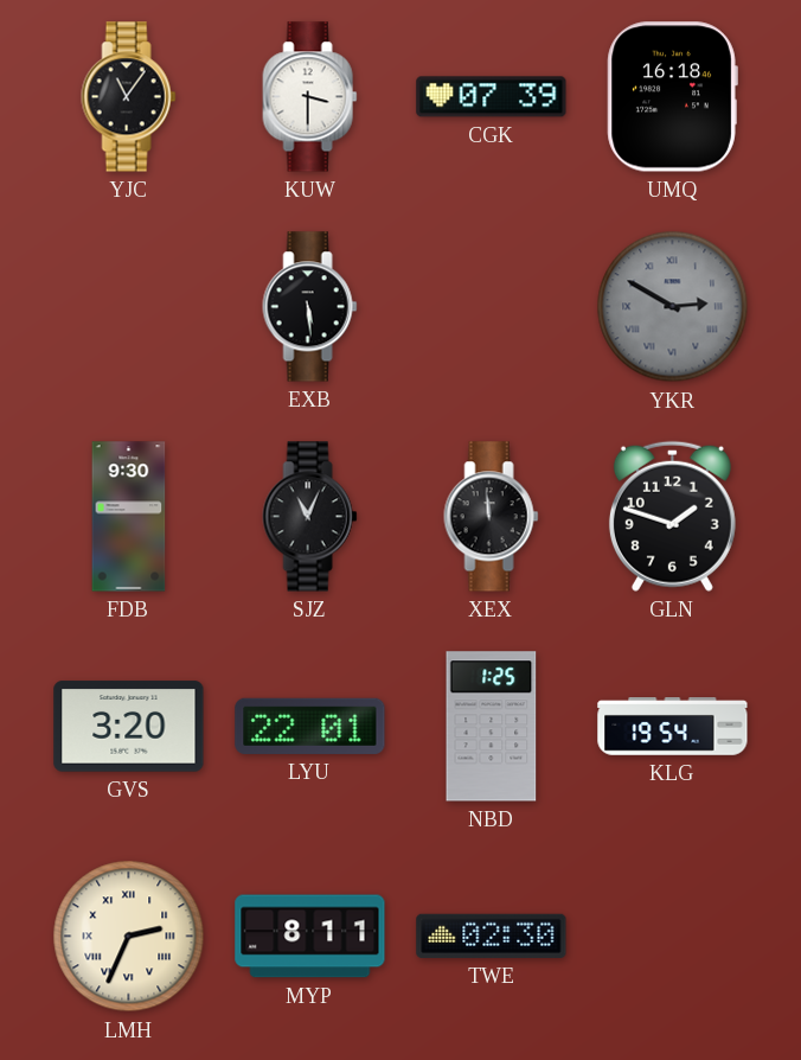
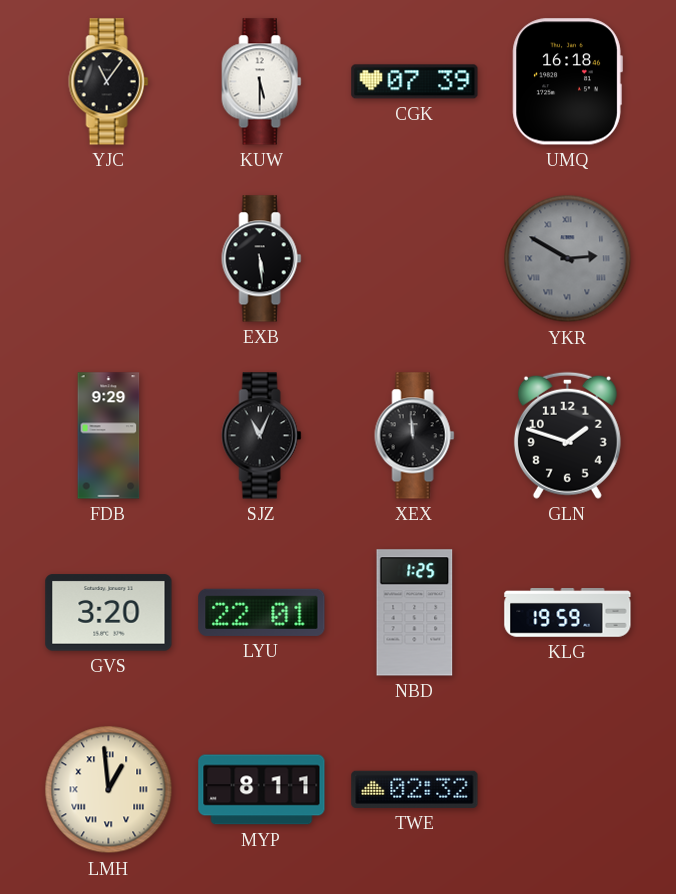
KUW: 3:30 -> 5:30 (262, 82)
FDB: 9:30 -> 9:29 (109, 436)
KLG: 19:54 -> 19:59 (568, 613)
LMH: 2:34 -> 12:59 (109, 790)
TWE: 02:30 -> 02:32 (415, 789)
